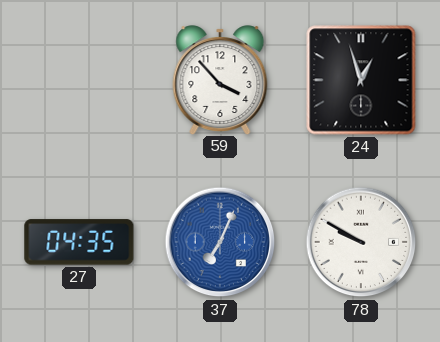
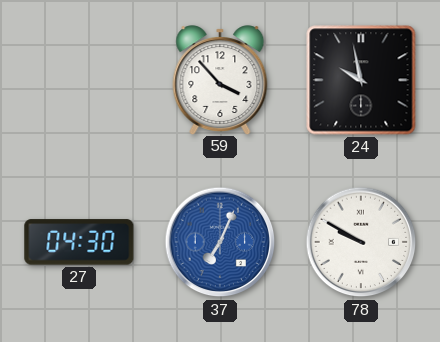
24: 12:57 -> 9:58 (361, 80)
27: 04:35 -> 04:30 (79, 242)
